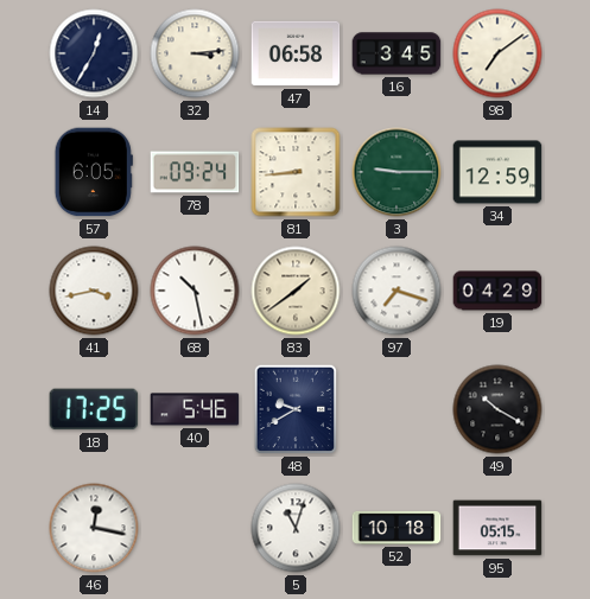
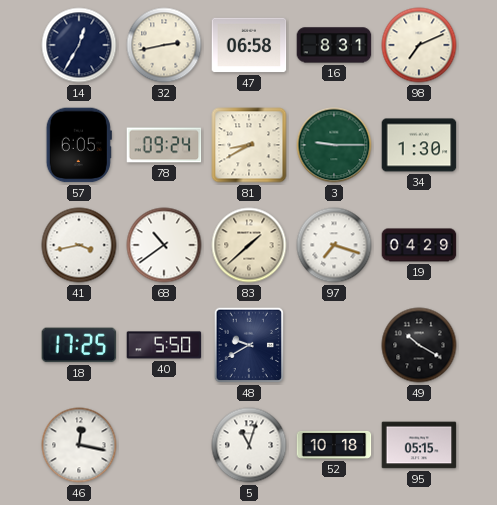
32: 3:14 -> 2:43 (164, 45)
16: 3:45 -> 8:31 (334, 45)
98: 7:09 -> 7:11 (419, 45)
81: 8:44 -> 8:40 (249, 145)
34: 12:59 -> 1:30 (419, 145)
68: 10:28 -> 10:39 (164, 245)
83: 1:39 -> 1:38 (249, 245)
40: 5:46 -> 5:50 (164, 345)
